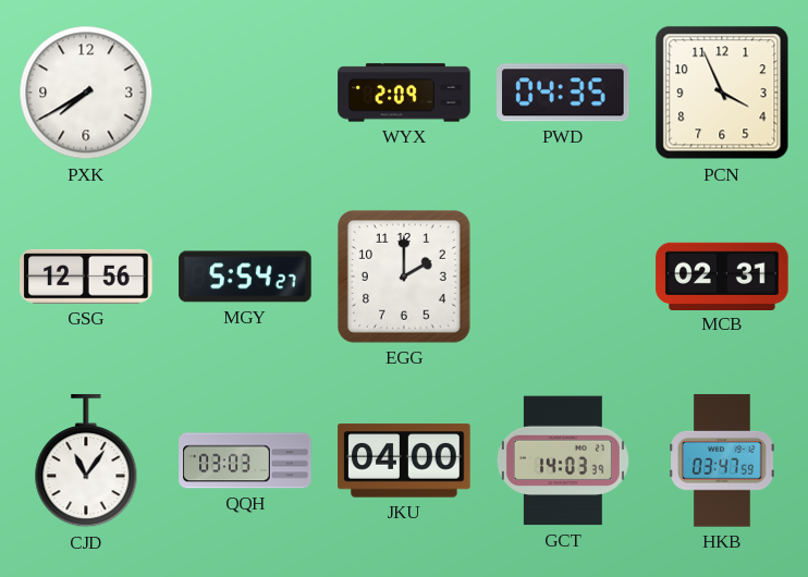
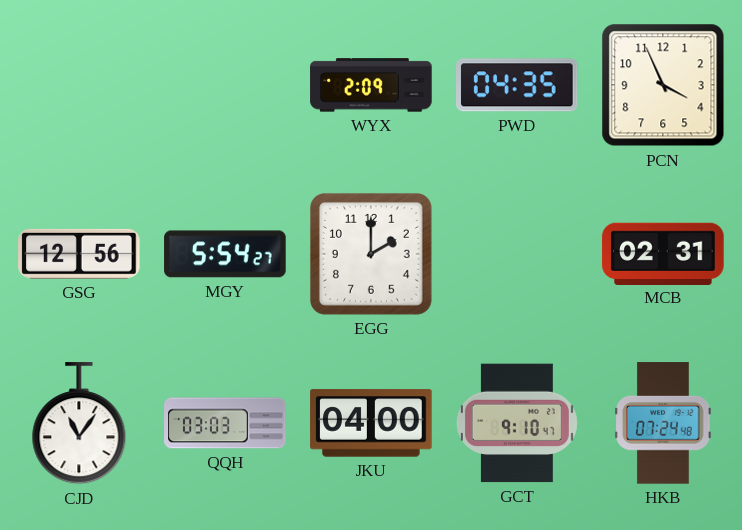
PXK: 7:40 -> none (86, 93)
GCT: 14:03 -> 9:10 (517, 423)
HKB: 03:47 -> 07:24 (663, 423)
